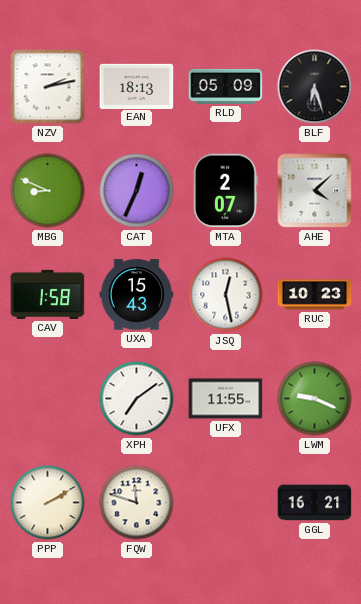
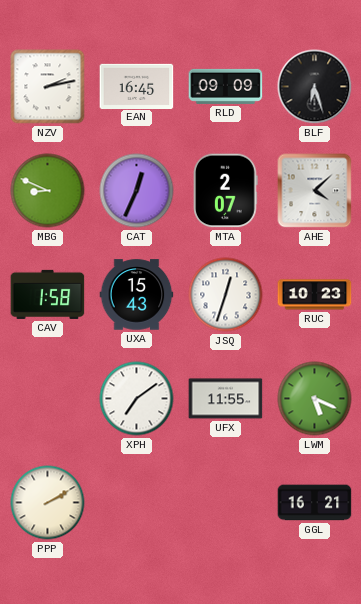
EAN: 18:13 -> 16:45 (137, 86)
RLD: 05:09 -> 09:09 (226, 86)
JSQ: 12:28 -> 12:33 (226, 295)
LWM: 9:19 -> 5:19 (315, 399)
FQW: 11:48 -> none (137, 503)
